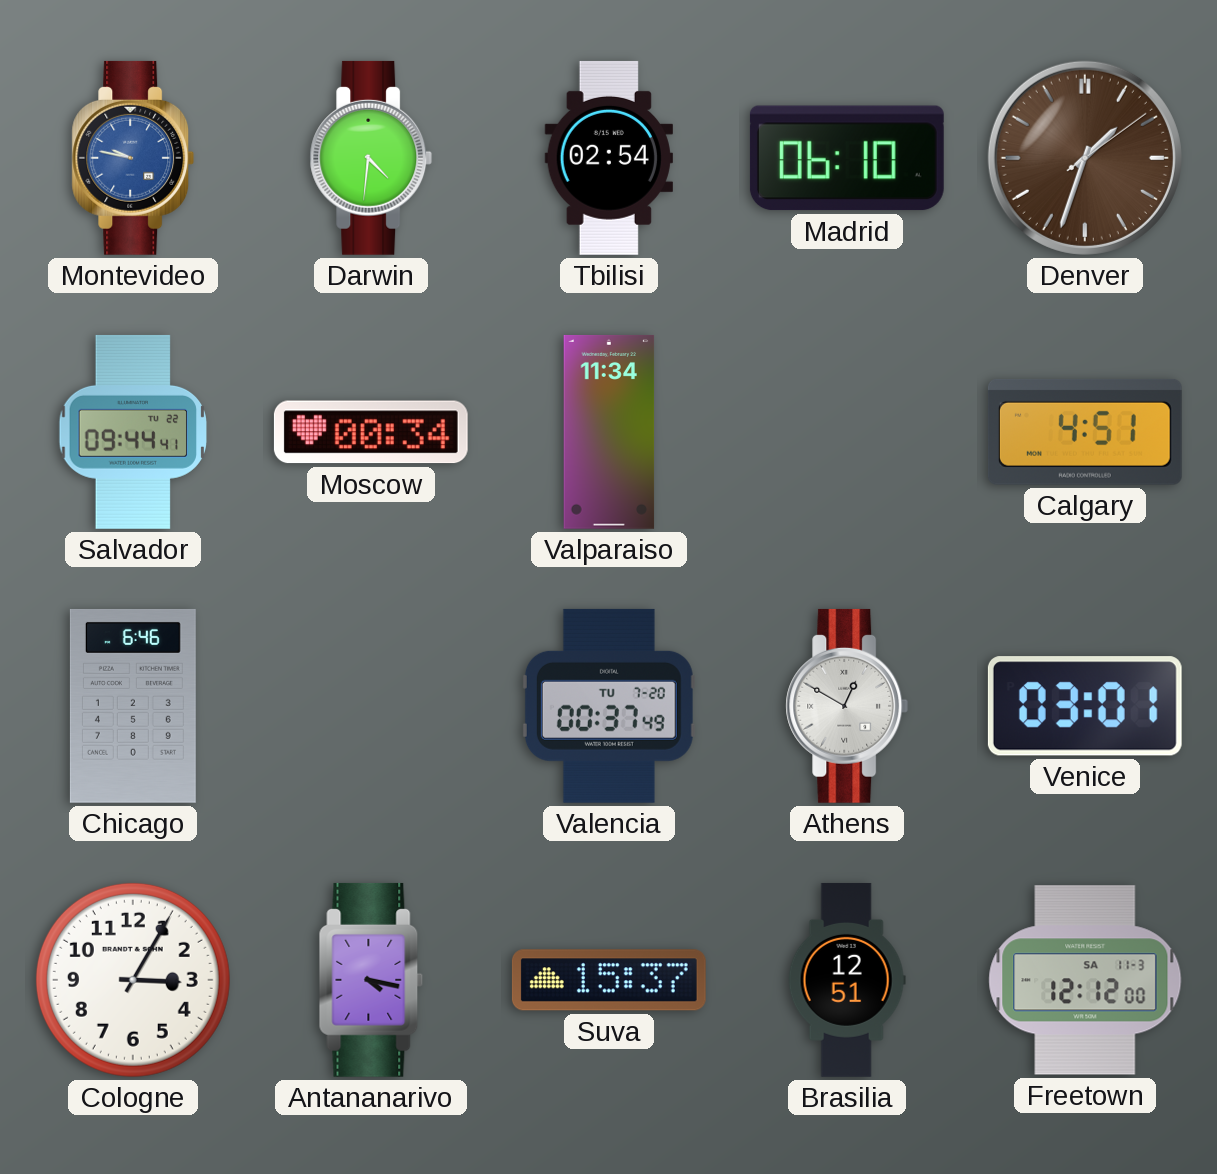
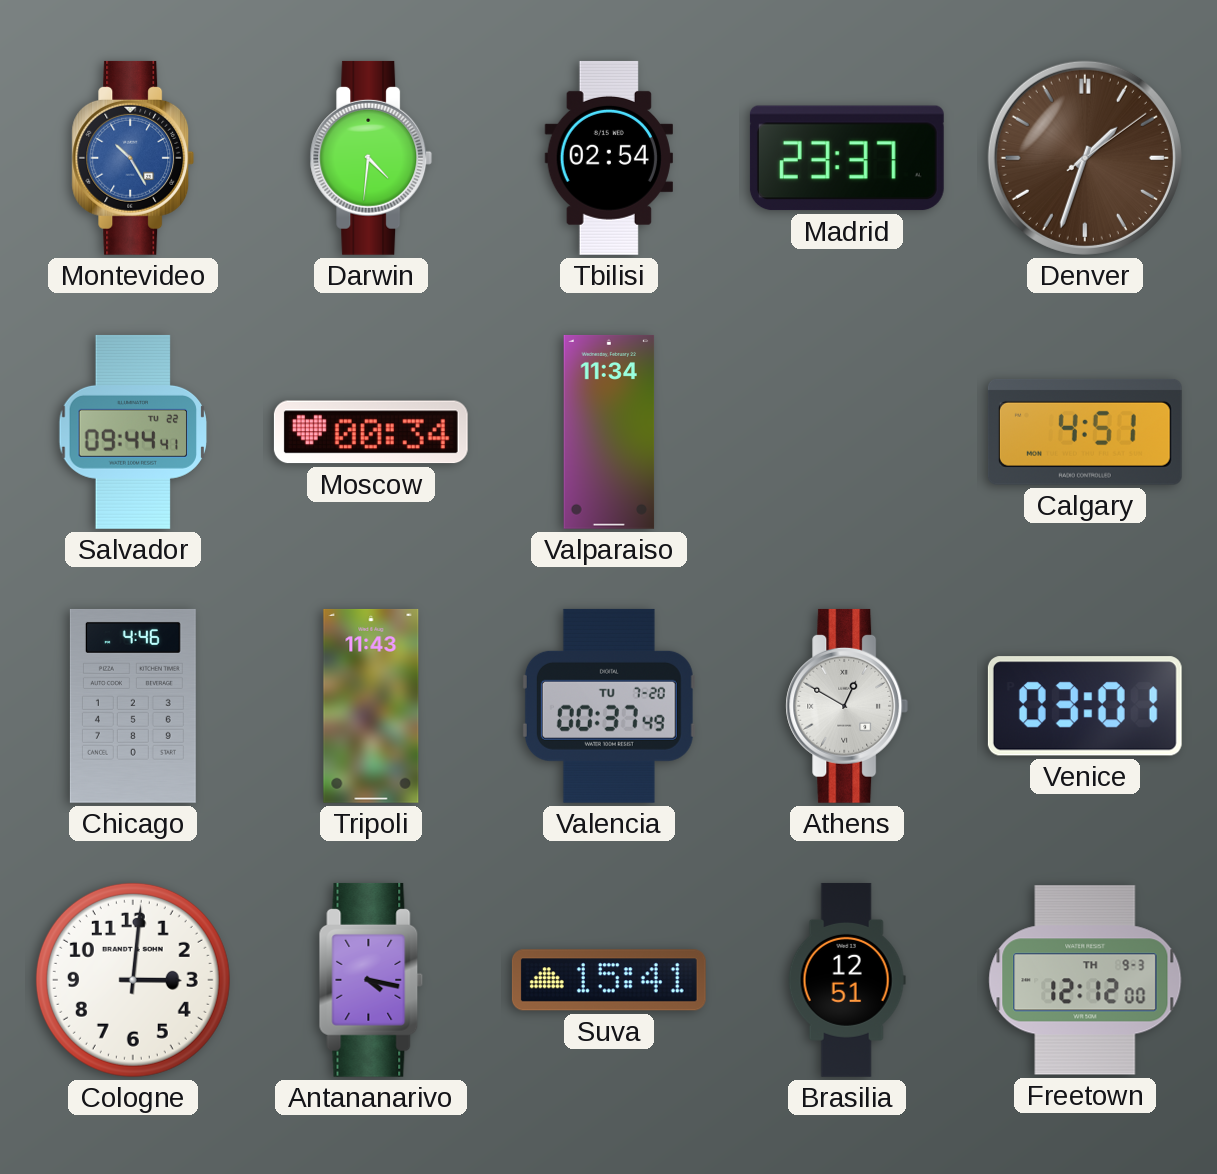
Montevideo: 9:47 -> 10:25 (133, 158)
Madrid: 06:10 -> 23:37 (847, 158)
Chicago: 6:46 -> 4:46 (133, 706)
Tripoli: none -> 11:43 (371, 706)
Cologne: 3:05 -> 3:01 (133, 980)
Suva: 15:37 -> 15:41 (609, 980)
Freetown date: SA 11-3 -> TH 9-3 (1085, 980)
